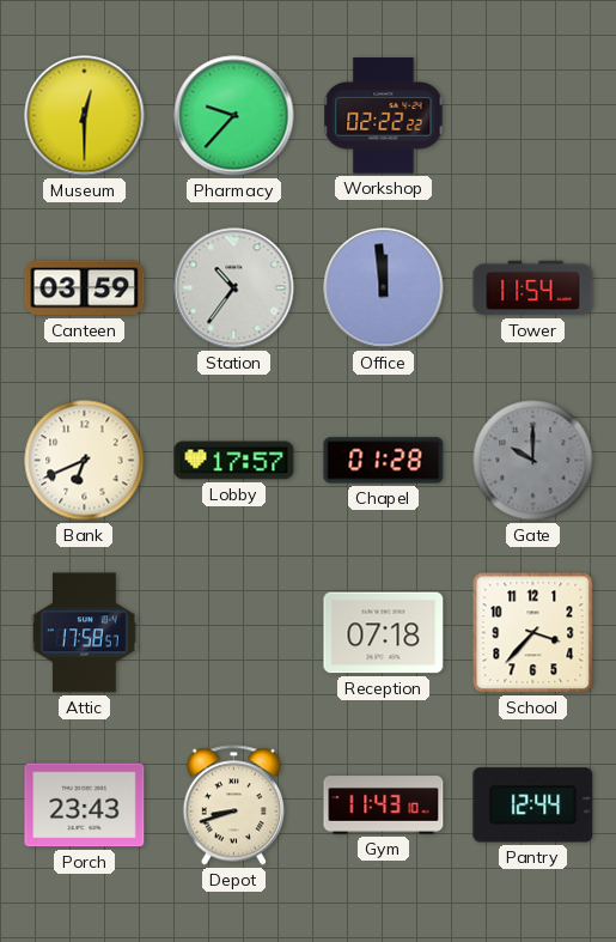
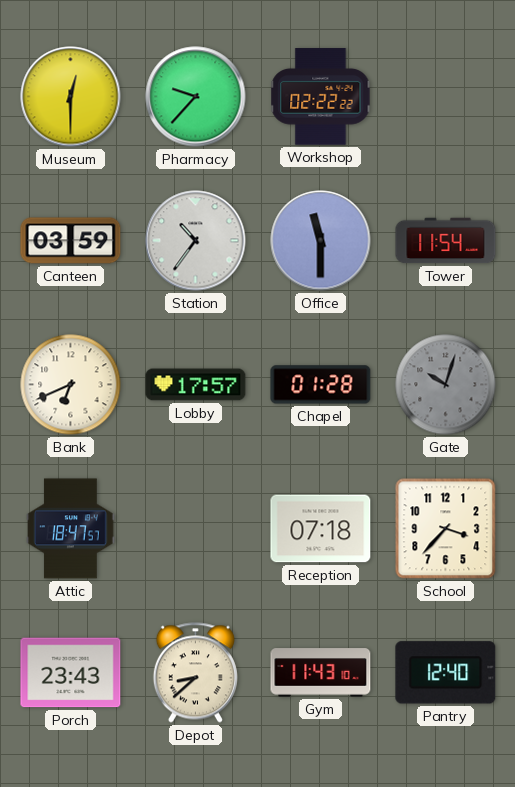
Office: 11:59 -> 11:30 (321, 241)
Gate: 10:00 -> 10:03 (446, 385)
Attic: 17:58 -> 18:47 (71, 529)
Depot: 8:42 -> 8:38 (195, 673)
Pantry: 12:44 -> 12:40 (446, 673)
